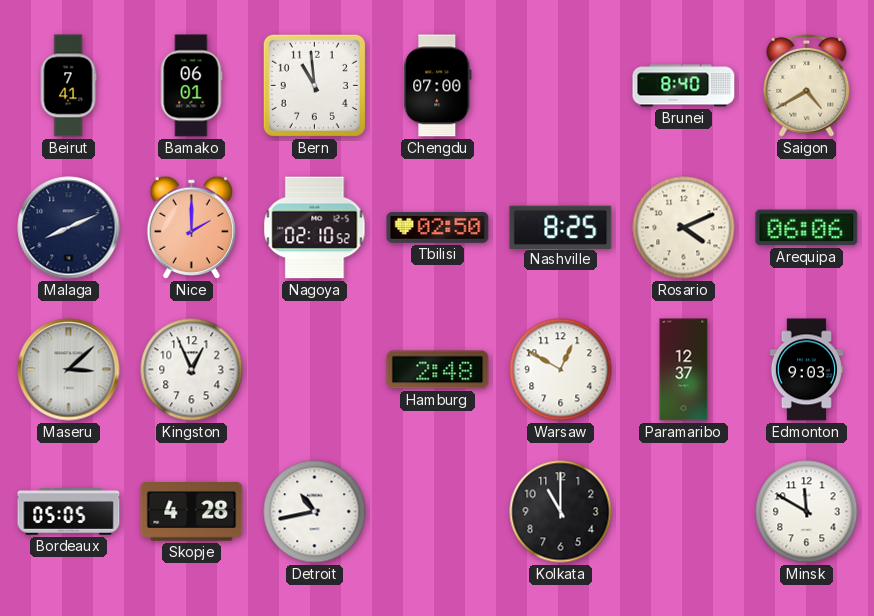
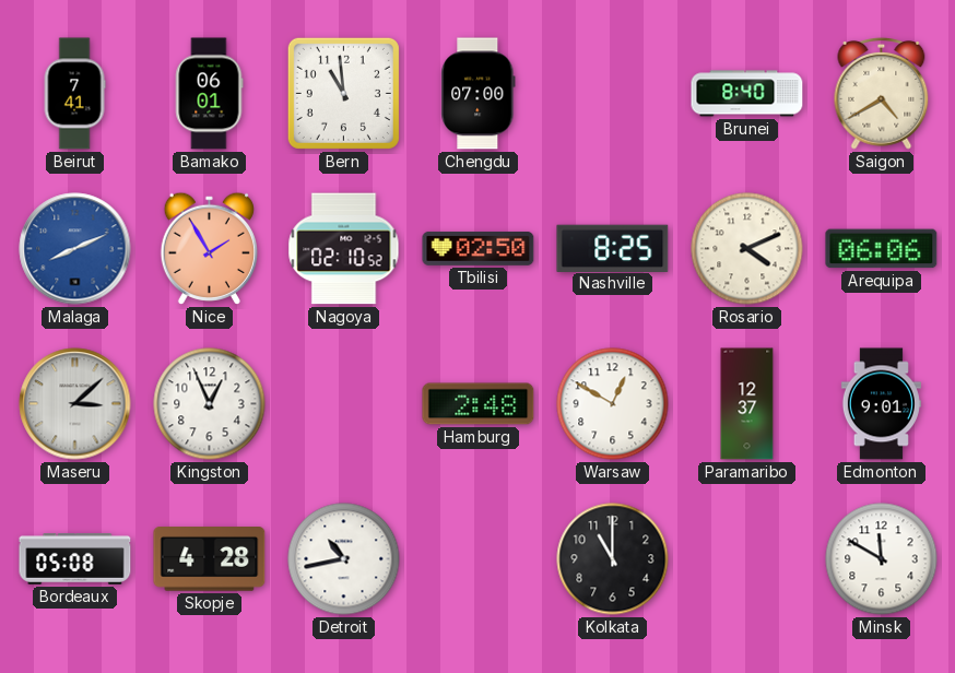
Malaga dial: navy -> blue (75, 249)
Nice: 2:00 -> 1:55 (209, 248)
Edmonton: 9:03 -> 9:01 (881, 404)
Bordeaux: 05:05 -> 05:08 (75, 559)
